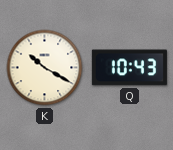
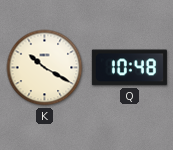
Q: 10:43 -> 10:48 (129, 68)
